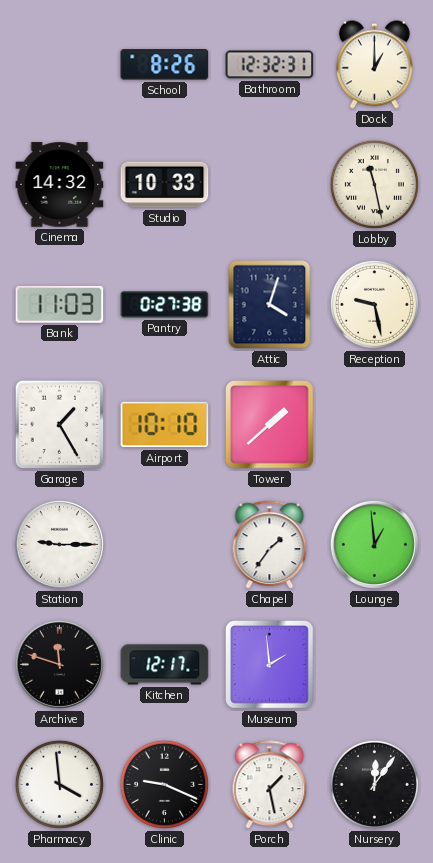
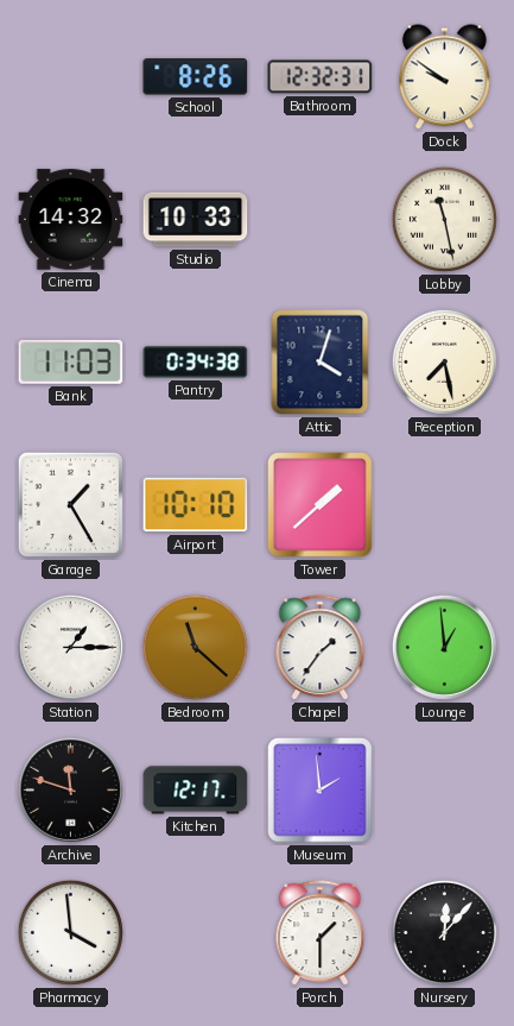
Dock: 1:00 -> 9:51 (445, 77)
Pantry: 0:27 -> 0:34 (196, 363)
Reception: 9:28 -> 7:28 (444, 361)
Station: 9:15 -> 1:15 (70, 647)
Bedroom: none -> 11:22 (195, 647)
Clinic: 9:19 -> none (164, 784)
Porch: 1:28 -> 1:30 (321, 933)
Nursery: 12:06 -> 12:07 (444, 932)
